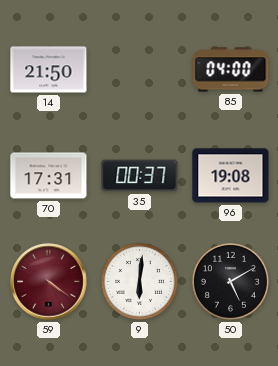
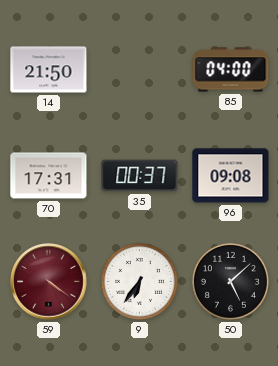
96: 19:08 -> 09:08 (231, 176)
9: 6:01 -> 6:36 (139, 281)
50: 5:10 -> 5:08 (230, 281)
